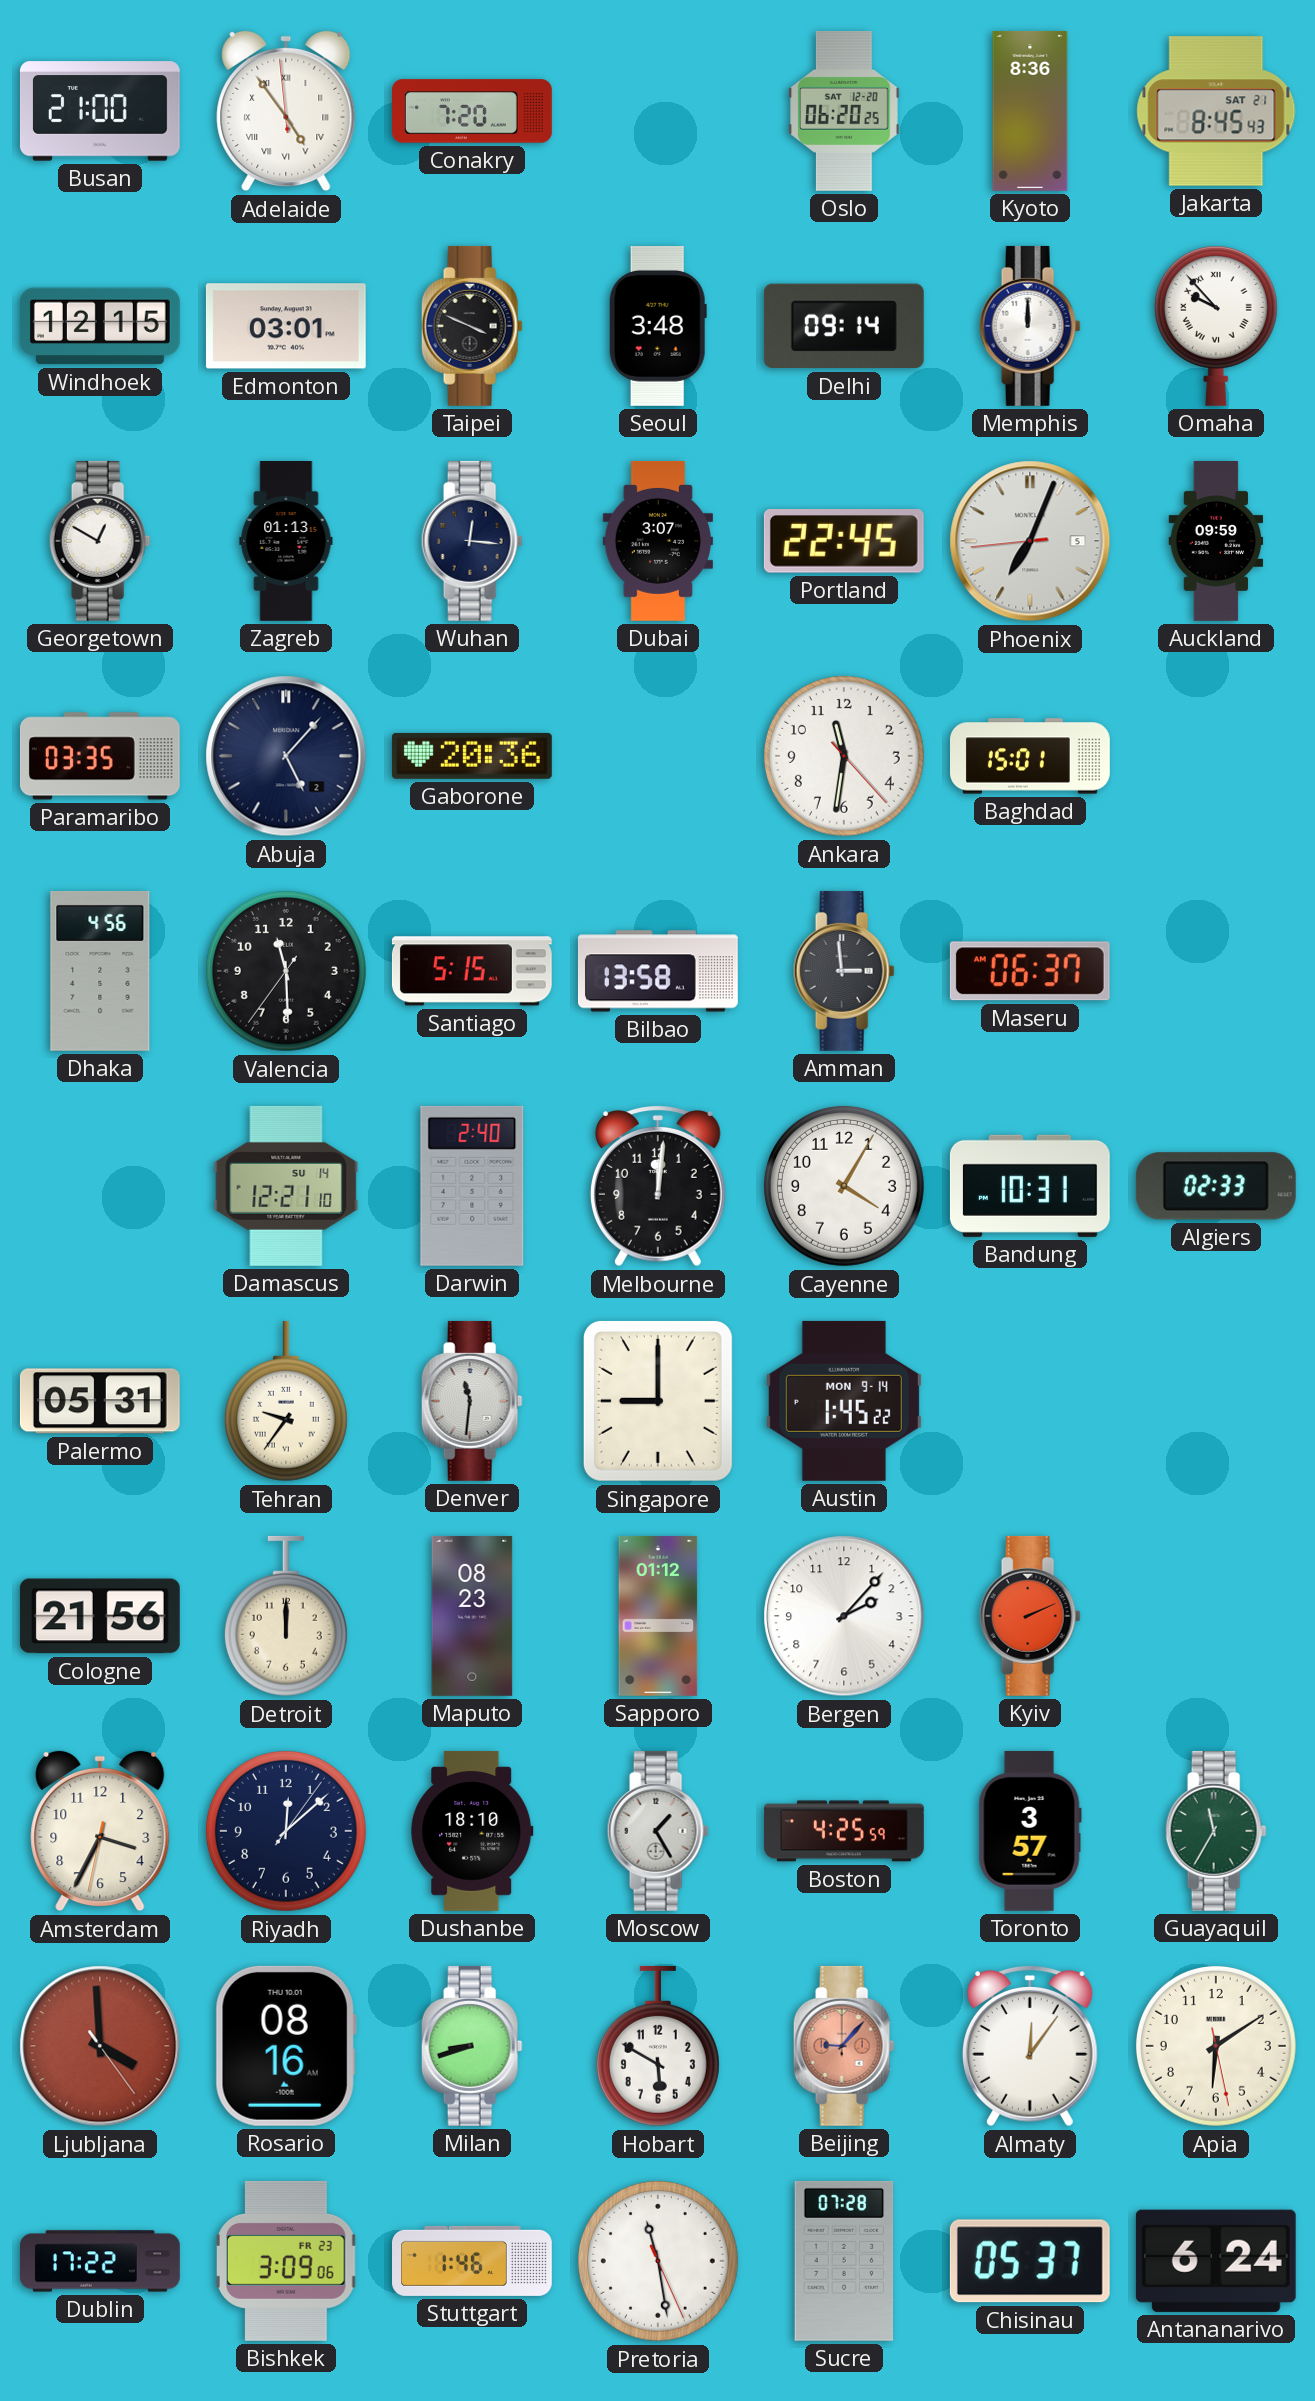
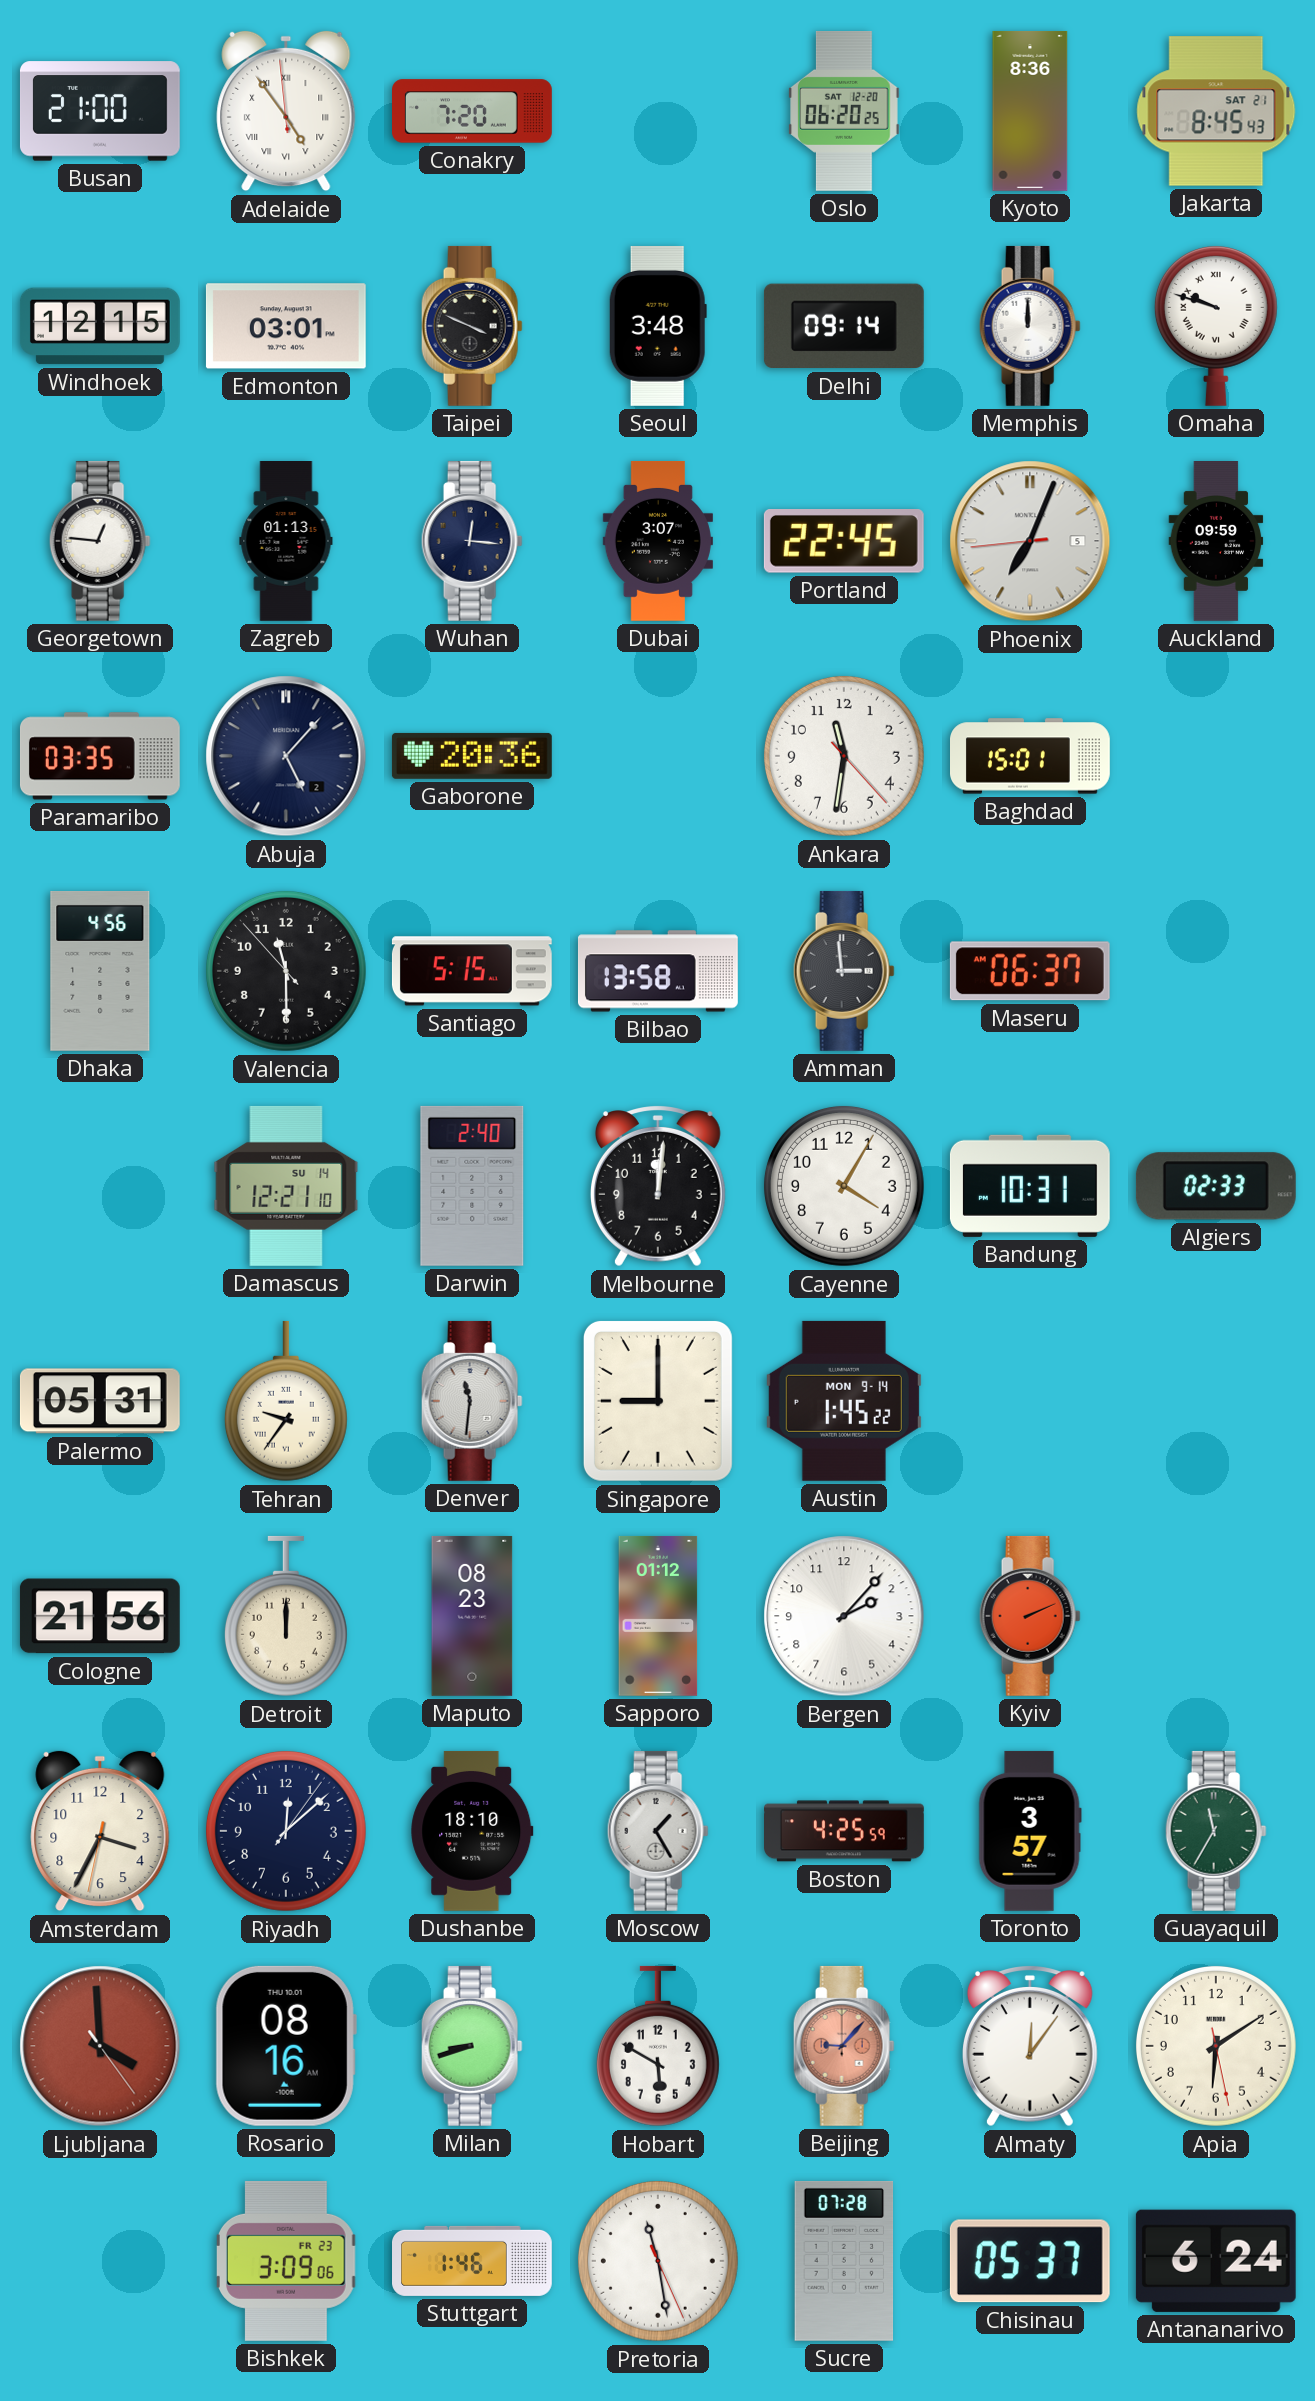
Omaha: 9:53 -> 9:48 (1216, 325)
Georgetown: 12:50 -> 12:46 (100, 541)
Valencia: 11:29:36 -> 11:29:53 (286, 971)
Dublin: 17:22 -> none (101, 2261)
